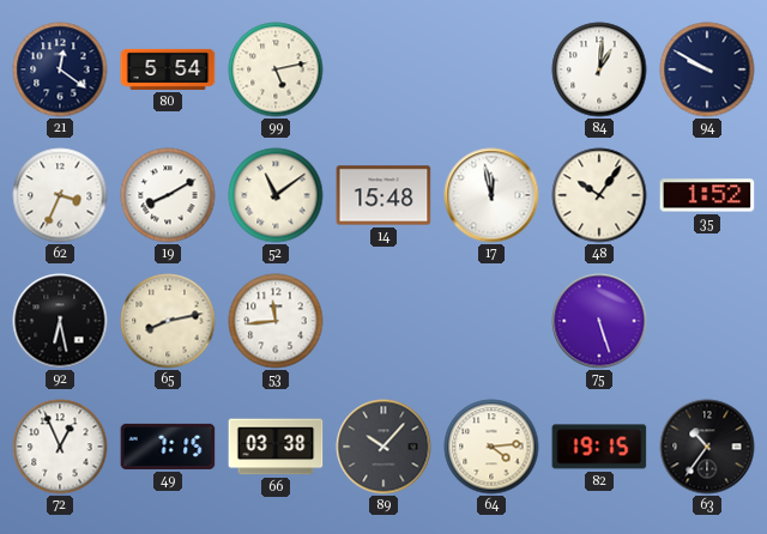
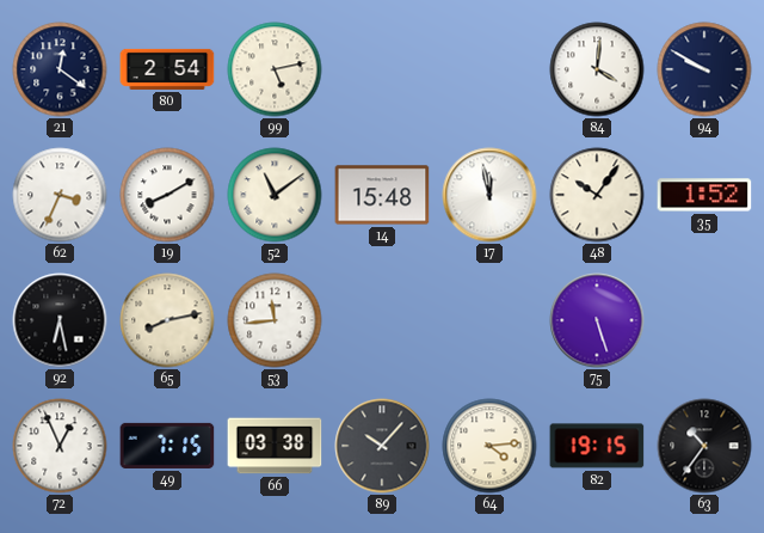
80: 5:54 -> 2:54 (167, 69)
84: 1:01 -> 4:01 (597, 69)
